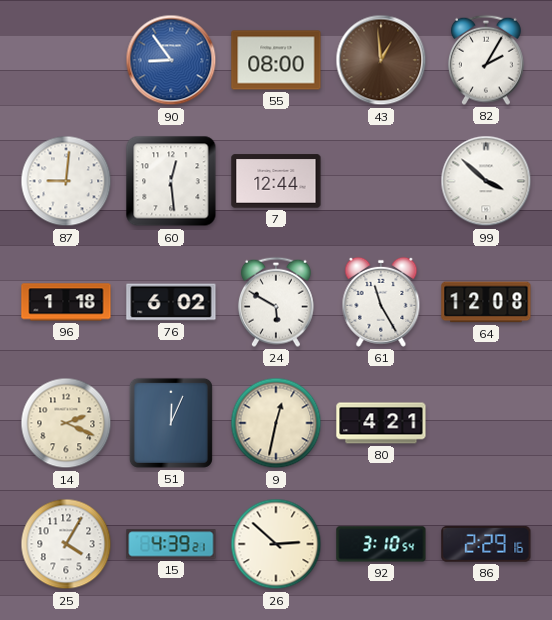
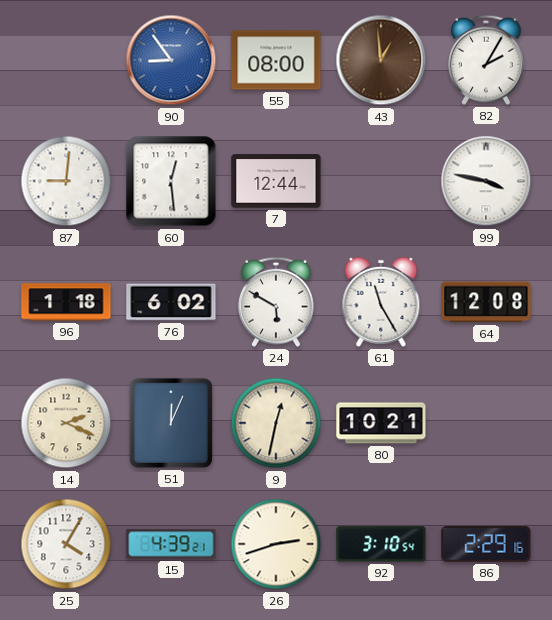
99: 3:52 -> 3:47 (486, 181)
80: 4:21 -> 10:21 (381, 423)
26: 2:52 -> 2:42 (276, 544)
